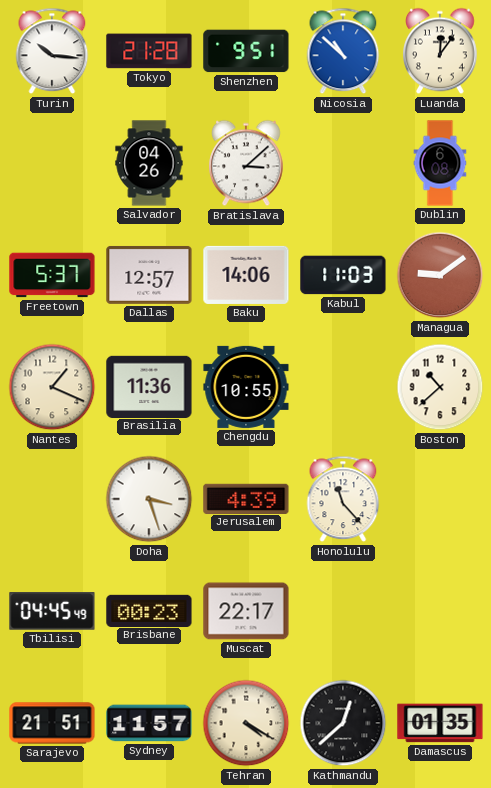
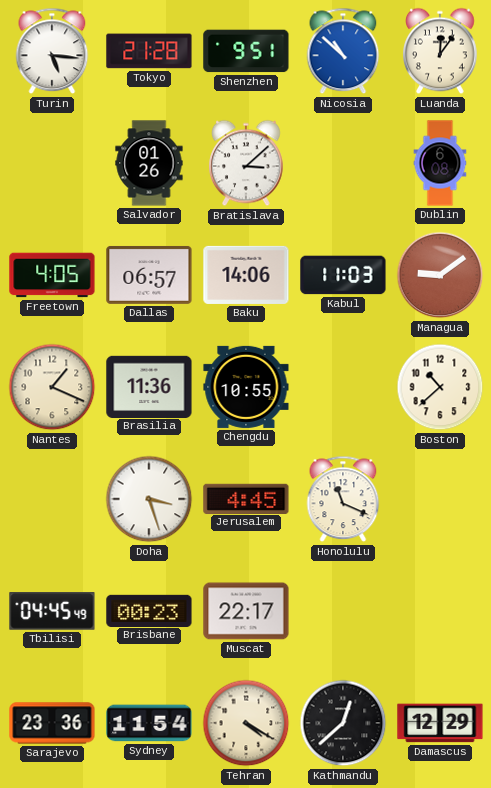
Turin: 10:16 -> 5:16 (52, 51)
Salvador: 04:26 -> 01:26 (149, 163)
Freetown: 5:37 -> 4:05 (52, 275)
Dallas: 12:57 -> 06:57 (149, 275)
Jerusalem: 4:39 -> 4:45 (246, 498)
Honolulu: 11:23 -> 11:19 (343, 499)
Sarajevo: 21:51 -> 23:36 (52, 723)
Sydney: 11:57 -> 11:54 (149, 723)
Damascus: 01:35 -> 12:29 (440, 723)
